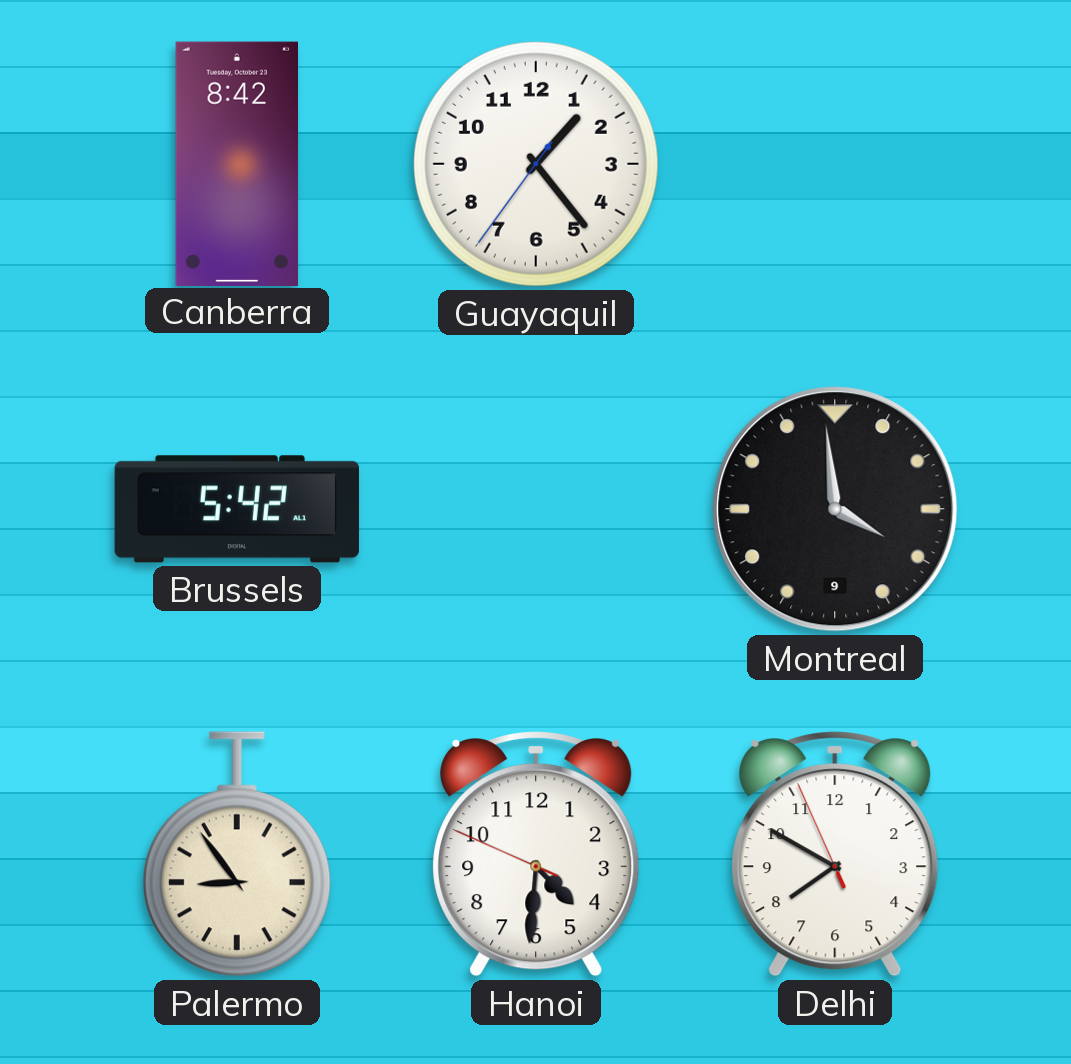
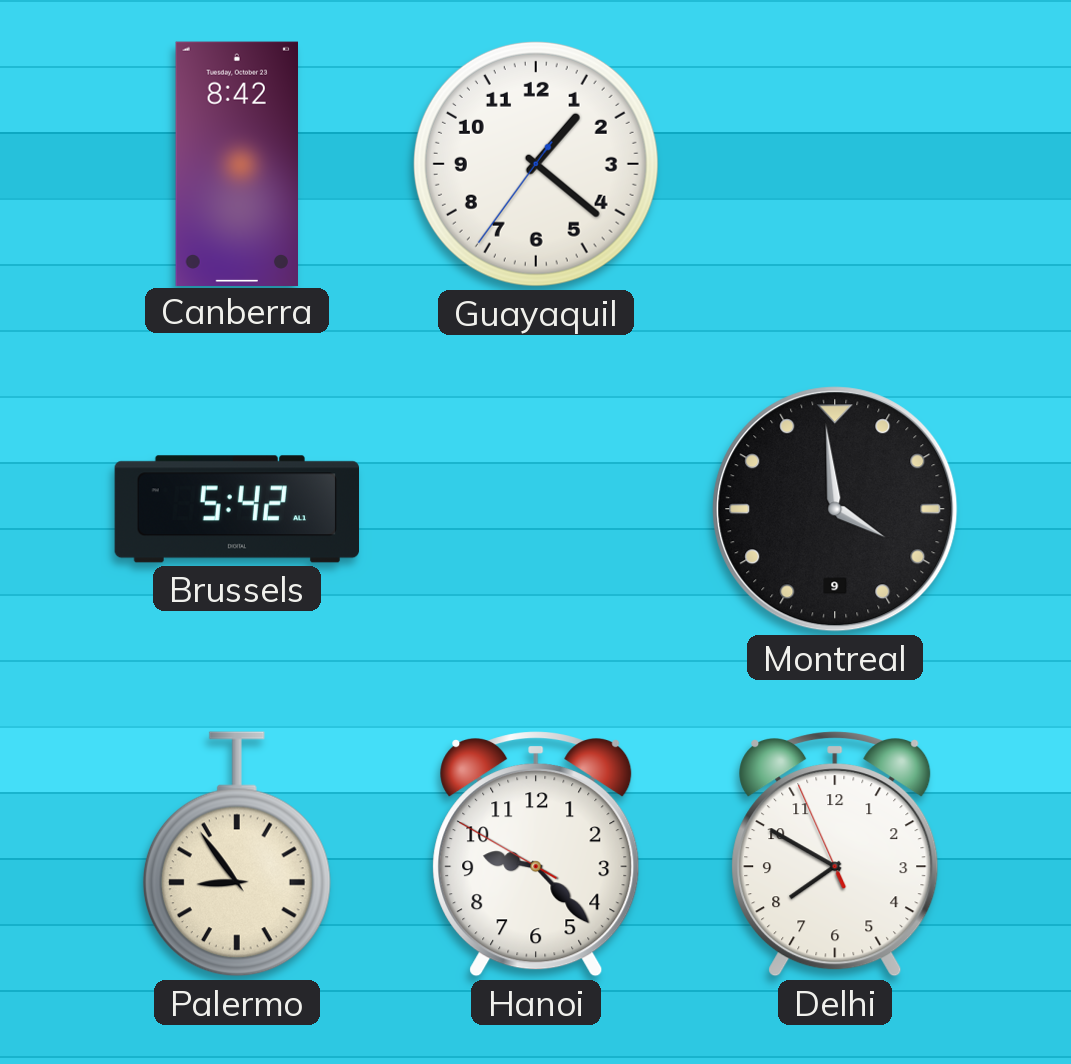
Guayaquil: 1:23 -> 1:21 (536, 164)
Hanoi: 4:30 -> 9:22 (536, 854)
